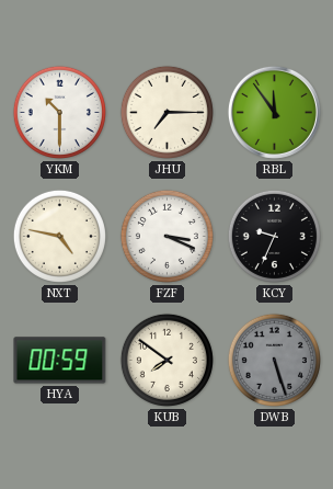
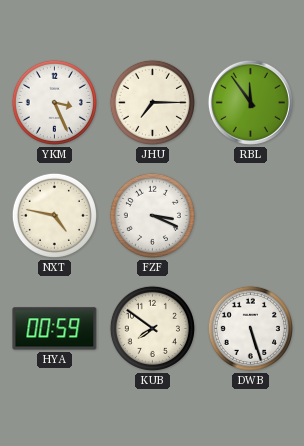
YKM: 10:30 -> 3:26 (54, 102)
KCY: 9:34 -> none (274, 236)
DWB dial: grey -> white (250, 328)
